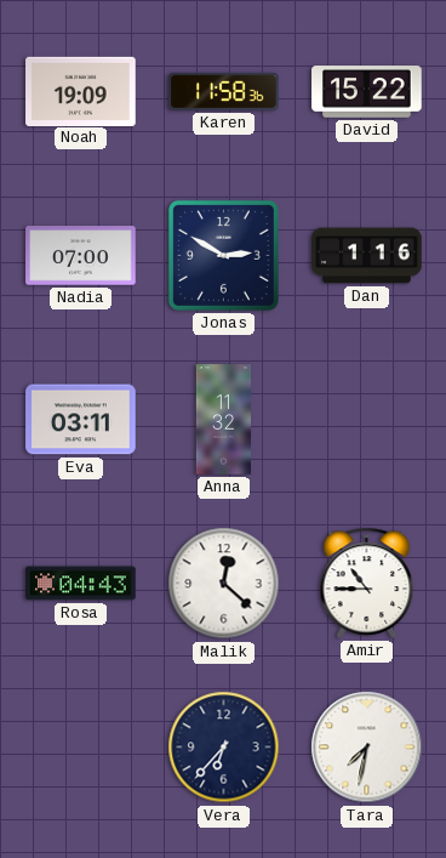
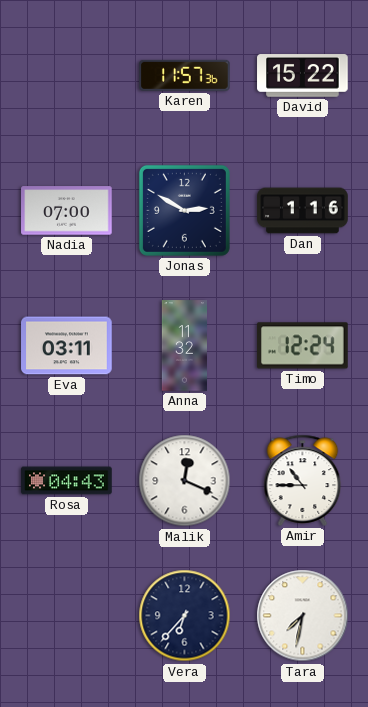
Noah: 19:09 -> none (81, 91)
Karen: 11:58 -> 11:57 (185, 75)
Timo: none -> 12:24 (303, 346)
Malik: 12:22 -> 12:19 (185, 481)
